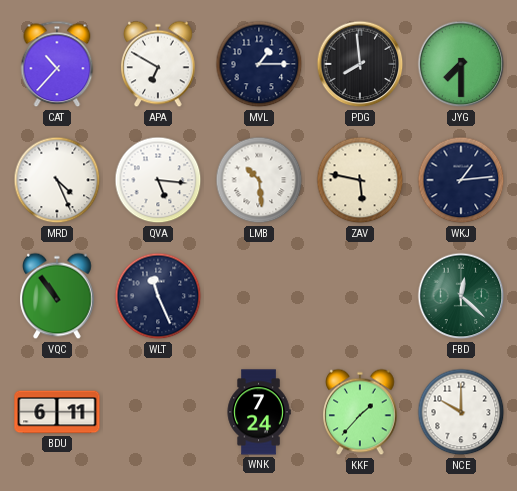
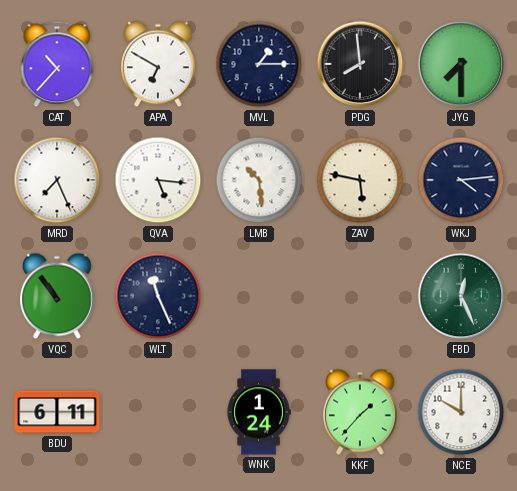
MRD: 4:26 -> 7:26 (57, 180)
WKJ: 1:14 -> 4:14 (461, 180)
FBD: 12:22 -> 12:26 (461, 296)
WNK: 7:24 -> 1:24 (259, 412)
